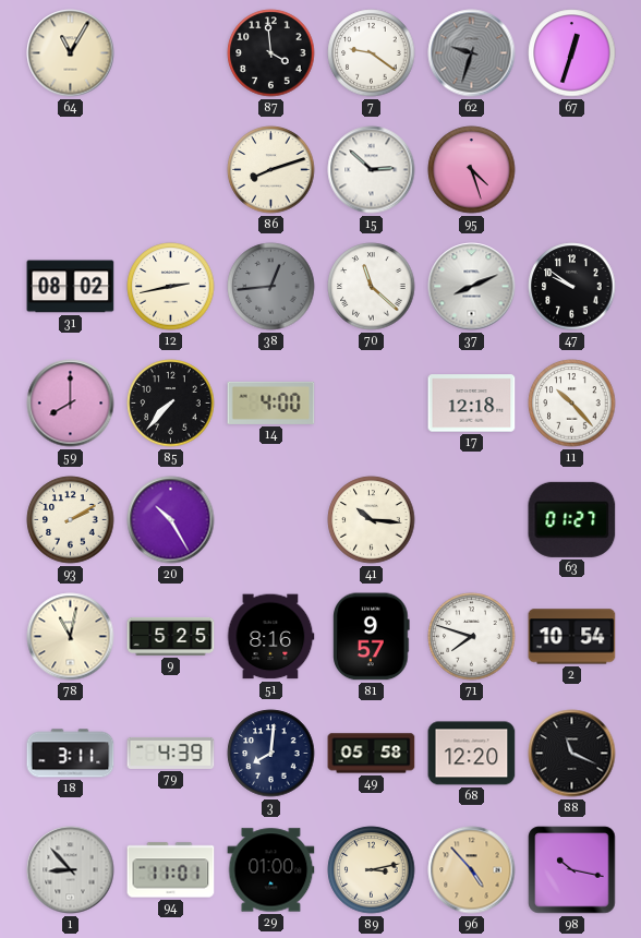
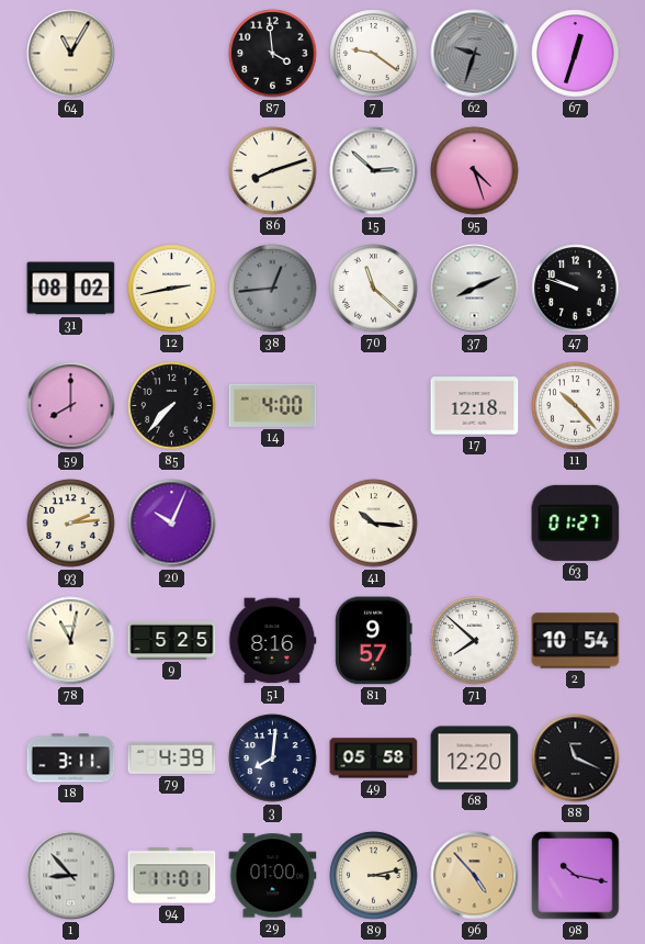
47: 9:51 -> 9:48 (576, 289)
93: 2:10 -> 2:14 (71, 524)
20: 10:25 -> 10:04 (172, 524)
71: 7:48 -> 7:52 (475, 641)
